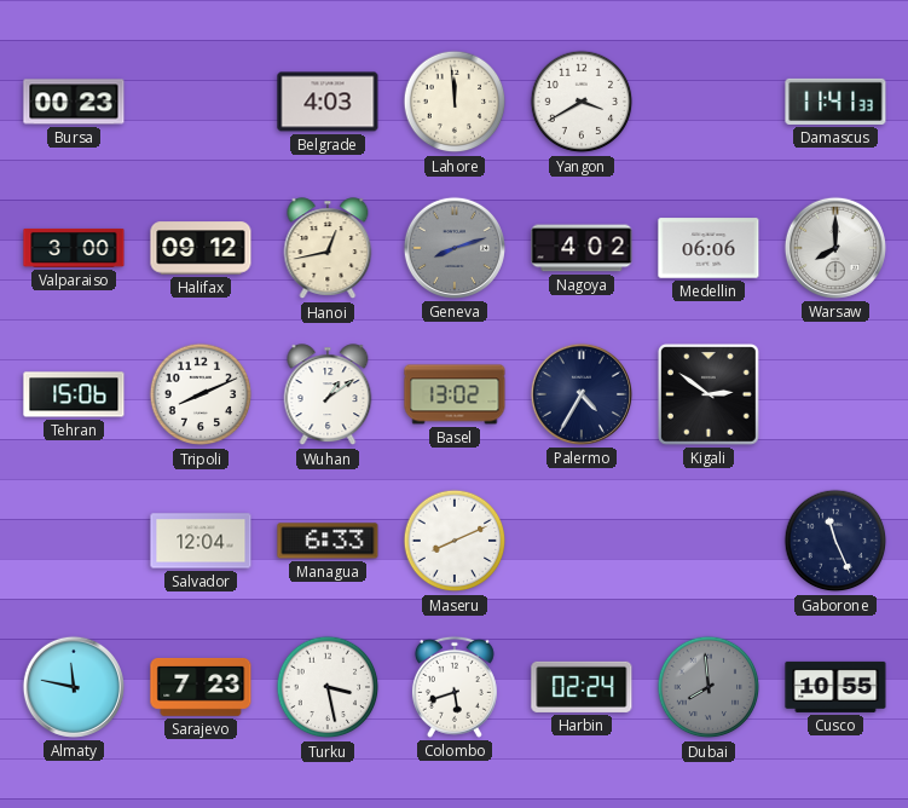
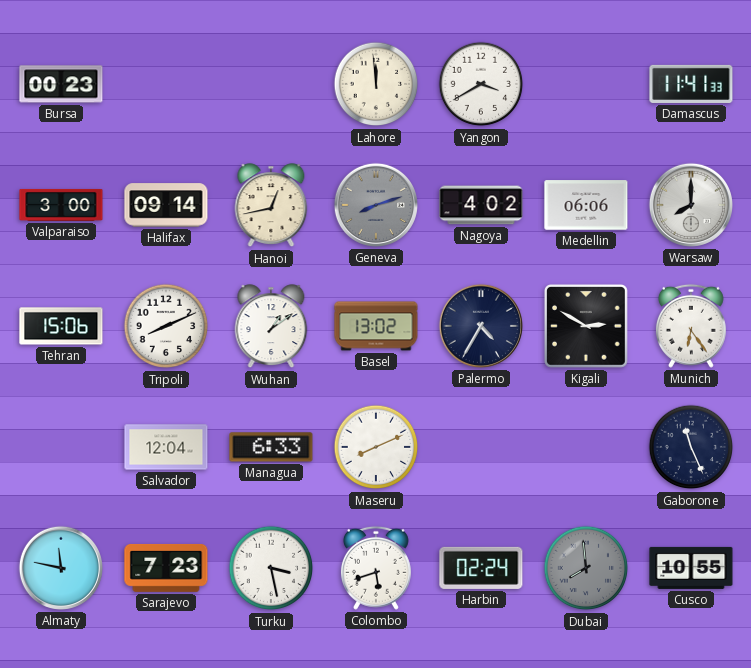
Belgrade: 4:03 -> none (328, 102)
Halifax: 09:12 -> 09:14 (166, 205)
Kigali: 2:51 -> 2:50 (586, 326)
Munich: none -> 6:24 (691, 326)
